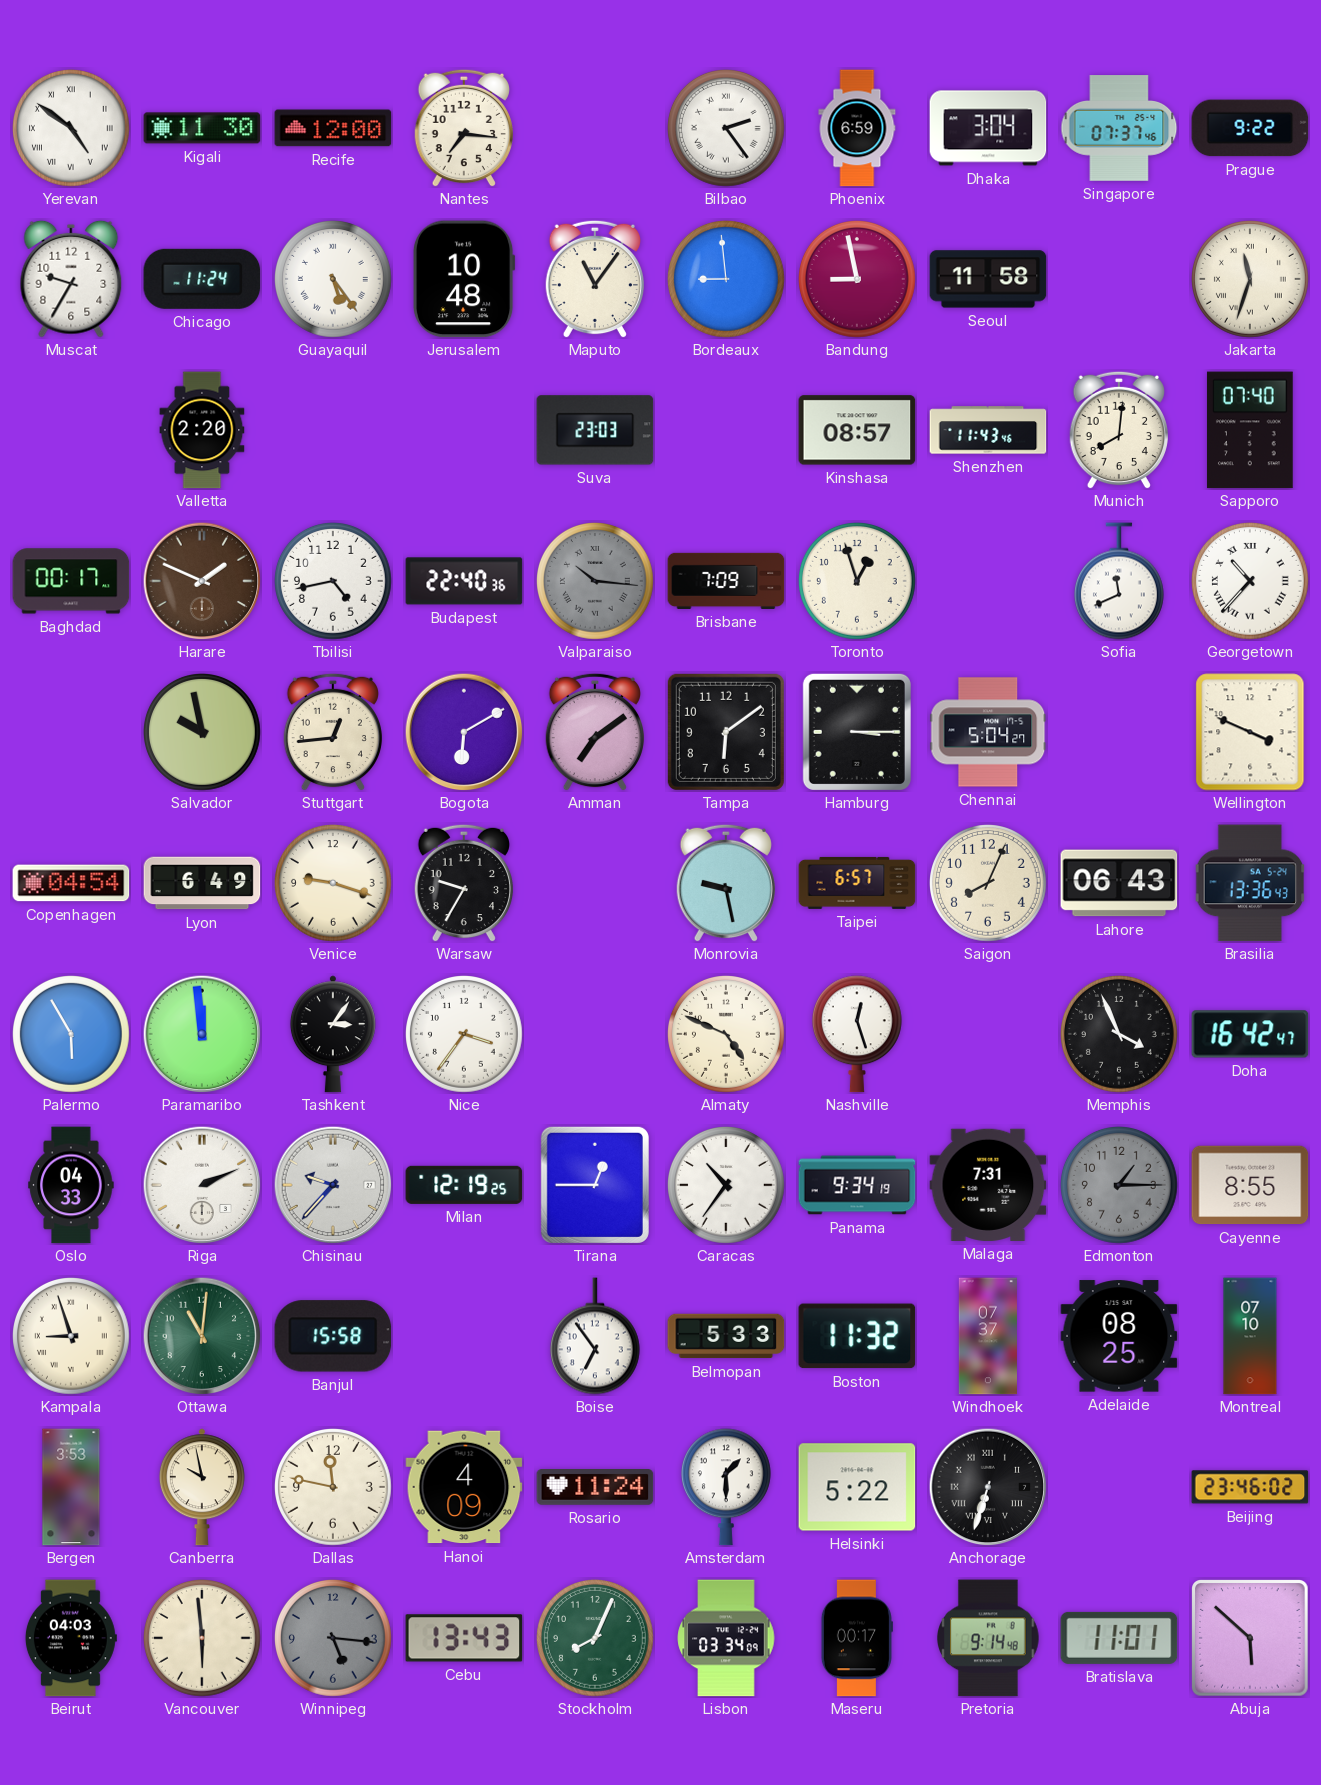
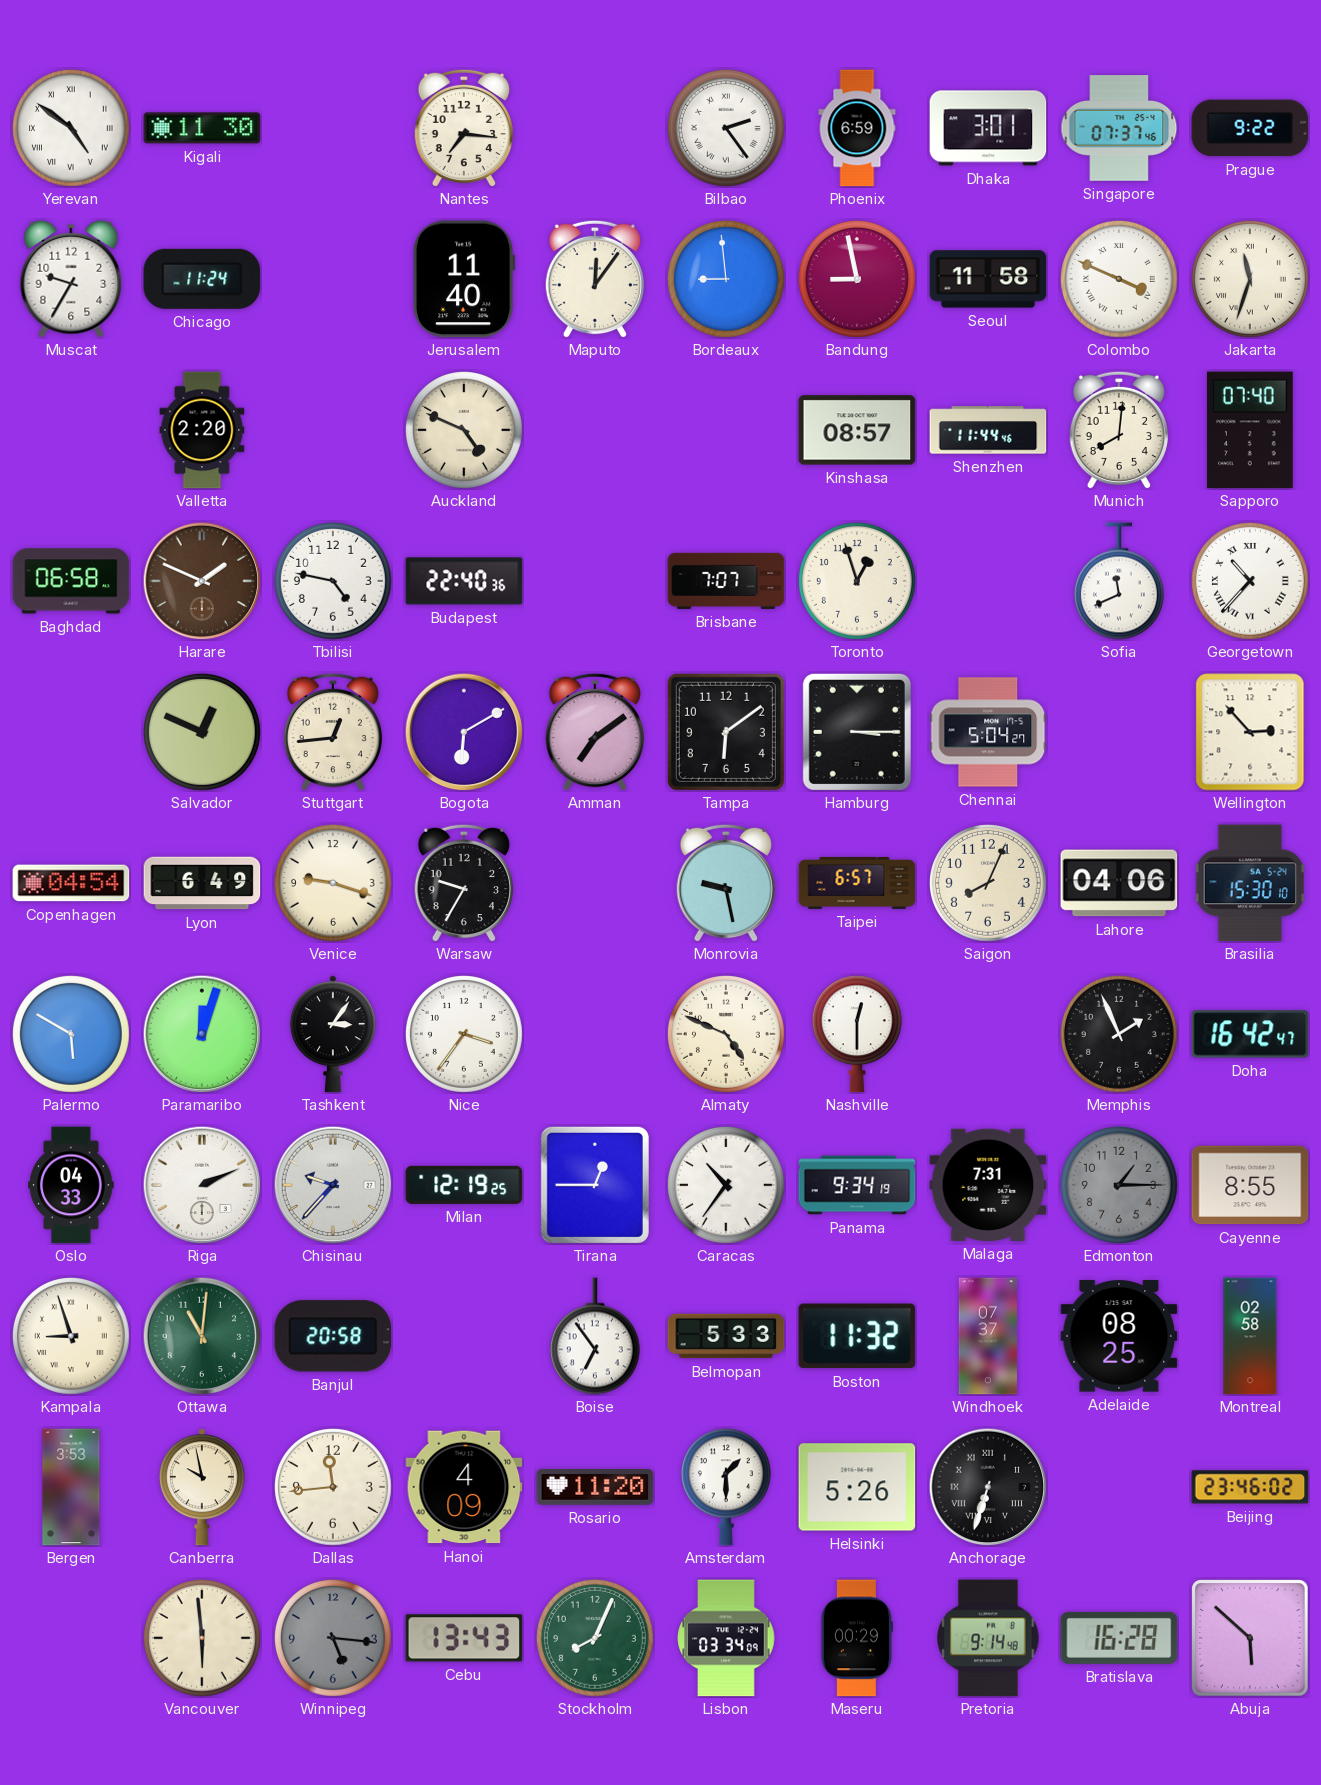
Recife: 12:00 -> none (333, 128)
Dhaka: 3:04 -> 3:01 (988, 128)
Guayaquil: 5:24 -> none (334, 280)
Jerusalem: 10:48 -> 11:40 (464, 279)
Maputo: 11:06 -> 12:06 (594, 279)
Colombo: none -> 3:49 (1120, 280)
Auckland: none -> 4:49 (465, 431)
Suva: 23:03 -> none (595, 430)
Shenzhen: 11:43 -> 11:44 (988, 430)
Baghdad: 00:17 -> 06:58 (71, 581)
Tbilisi: 4:43 -> 4:47 (334, 582)
Valparaiso: 10:16 -> none (596, 582)
Brisbane: 7:09 -> 7:07 (726, 581)
Salvador: 9:58 -> 12:49 (203, 733)
Wellington: 3:49 -> 2:53 (1250, 732)
Lahore: 06:43 -> 04:06 (1119, 883)
Brasilia: 13:36 -> 15:30 (1250, 883)
Palermo: 5:55 -> 5:50 (72, 1035)
Paramaribo: 11:59 -> 12:03 (202, 1034)
Nashville: 12:27 -> 12:30 (857, 1034)
Memphis: 3:56 -> 1:56 (1120, 1035)
Banjul: 15:58 -> 20:58 (333, 1336)
Montreal: 07:10 -> 02:58 (1250, 1336)
Dallas: 11:47 -> 11:44 (334, 1488)
Rosario: 11:24 -> 11:20 (595, 1488)
Helsinki: 5:22 -> 5:26 (857, 1487)
Beirut: 04:03 -> none (71, 1638)
Maseru: 00:17 -> 00:29 (857, 1638)
Bratislava: 11:01 -> 16:28 (1119, 1638)
